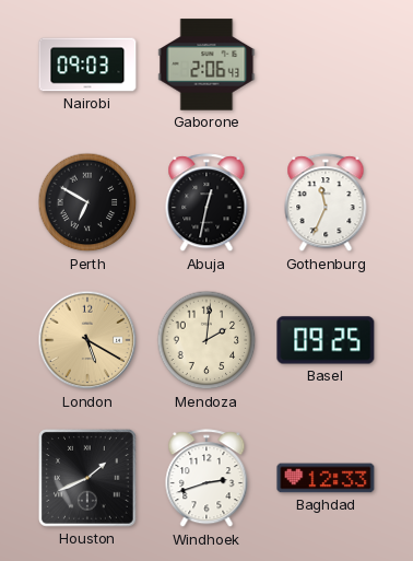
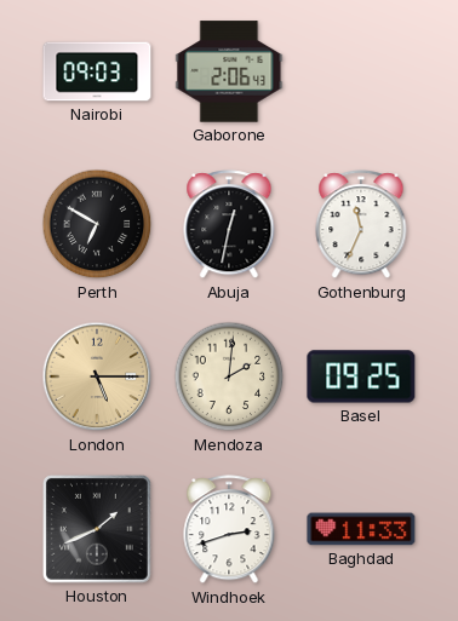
London: 5:20 -> 5:15 (97, 376)
Baghdad: 12:33 -> 11:33 (361, 529)
